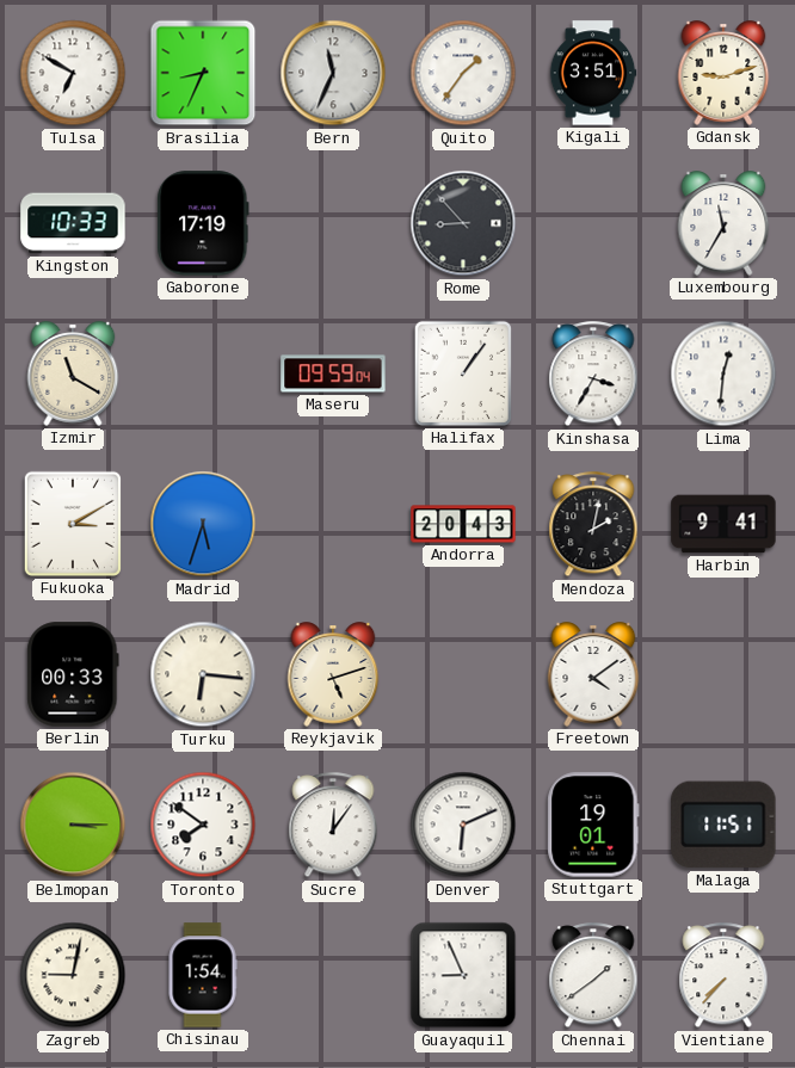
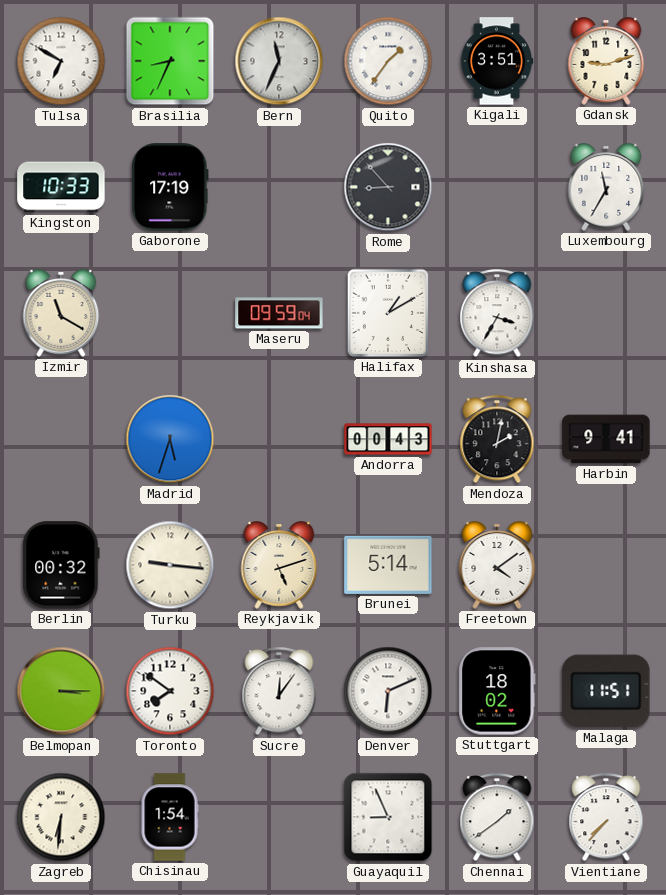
Halifax: 1:06 -> 1:10 (388, 313)
Lima: 12:31 -> none (723, 374)
Fukuoka: 3:10 -> none (73, 524)
Andorra: 20:43 -> 00:43 (388, 439)
Berlin: 00:33 -> 00:32 (61, 565)
Turku: 6:16 -> 9:16 (170, 565)
Brunei: none -> 5:14 (388, 565)
Stuttgart: 19:01 -> 18:02 (497, 691)
Zagreb: 9:02 -> 6:31 (61, 817)
